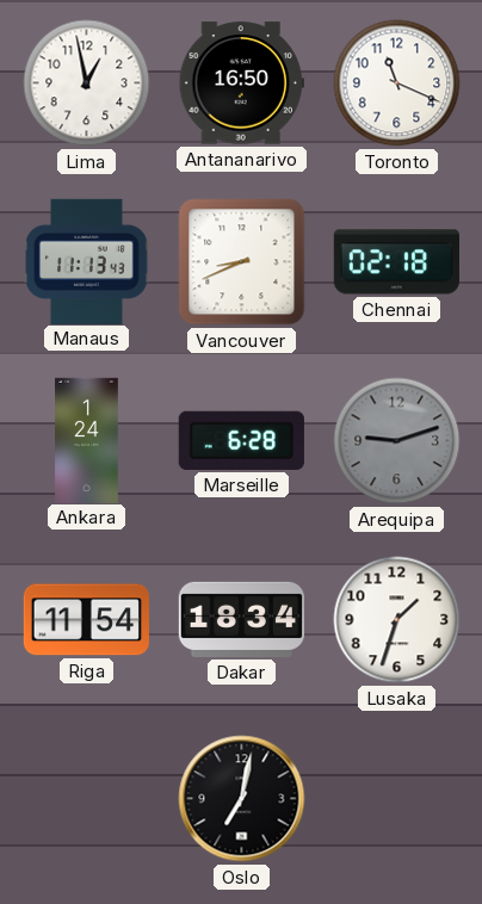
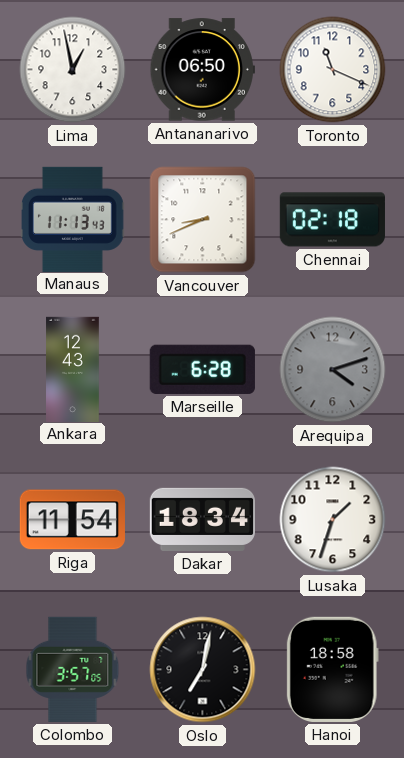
Antananarivo: 16:50 -> 06:50 (202, 70)
Ankara: 1:24 -> 12:43 (73, 369)
Arequipa: 9:12 -> 4:12 (333, 370)
Colombo: none -> 3:57 (73, 669)
Hanoi: none -> 18:58 (332, 669)
